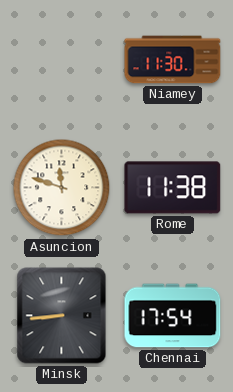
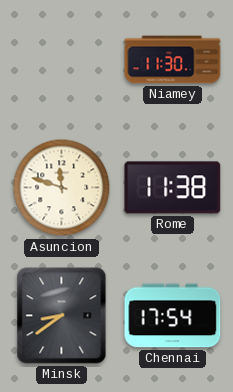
Minsk: 8:44 -> 8:39 (62, 316)
